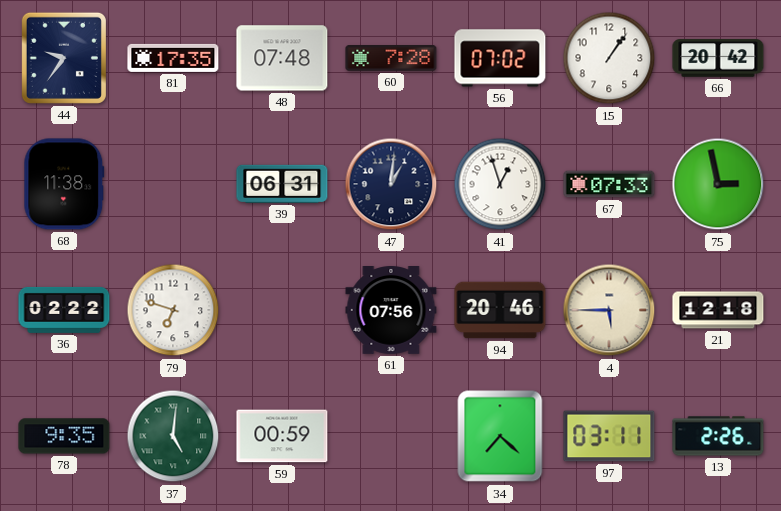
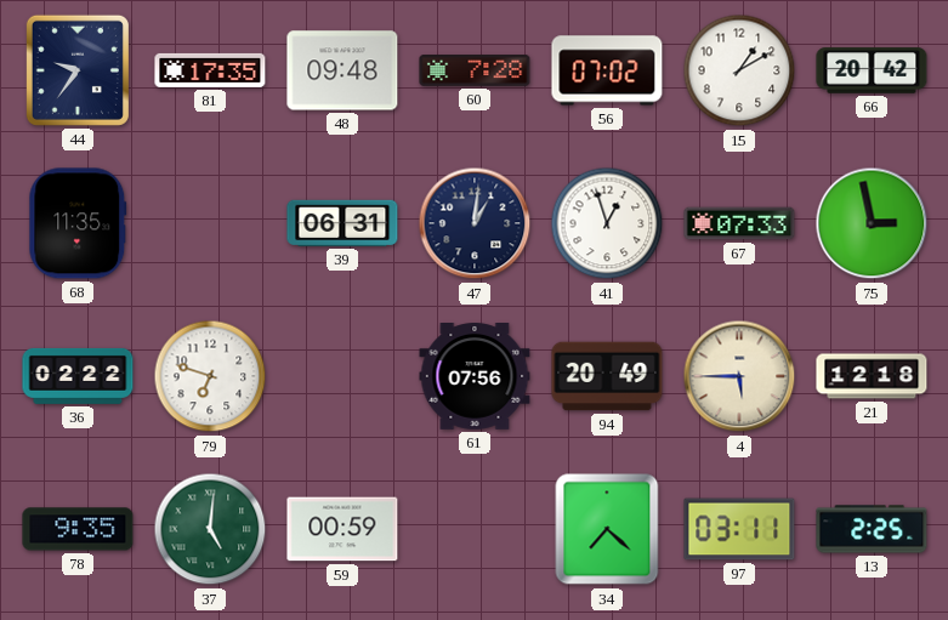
48: 07:48 -> 09:48 (342, 70)
15: 1:06 -> 1:10 (739, 70)
68: 11:38 -> 11:35 (78, 223)
94: 20:46 -> 20:49 (607, 376)
13: 2:26 -> 2:25 (872, 529)
